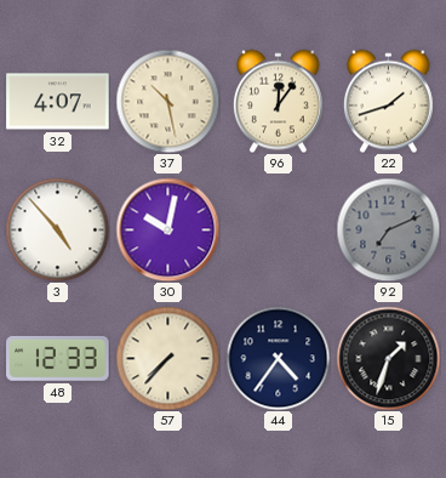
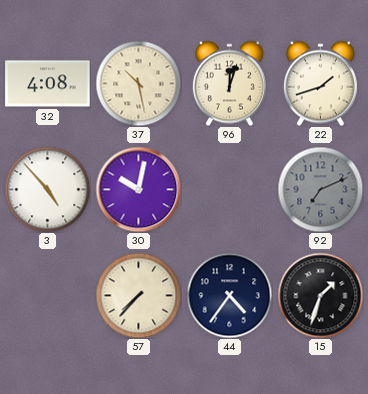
32: 4:07 -> 4:08 (48, 84)
96: 12:06 -> 12:03 (229, 83)
48: 12:33 -> none (58, 358)
